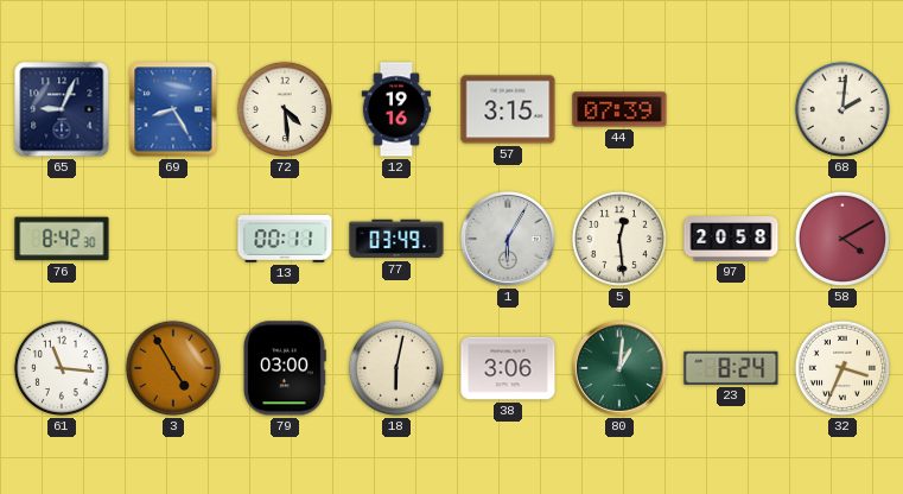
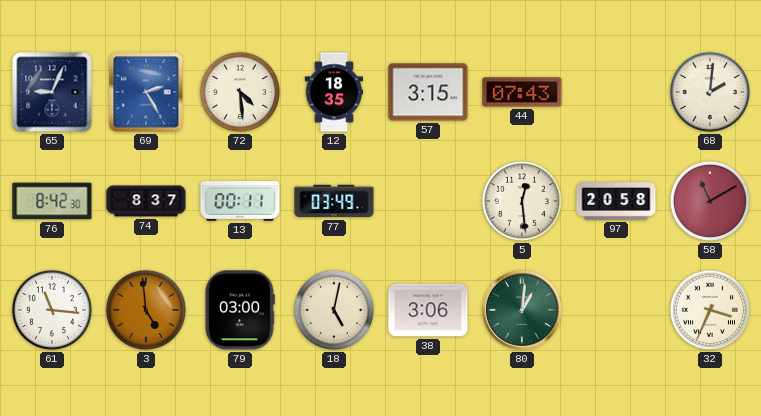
69: 8:25 -> 2:25 (146, 92)
12: 19:16 -> 18:35 (333, 92)
44: 07:39 -> 07:43 (522, 92)
74: none -> 8:37 (146, 201)
1: 6:05 -> none (508, 239)
58: 4:10 -> 11:10 (710, 201)
3: 4:55 -> 4:59 (146, 310)
18: 6:02 -> 5:02 (334, 310)
23: 8:24 -> none (731, 368)
